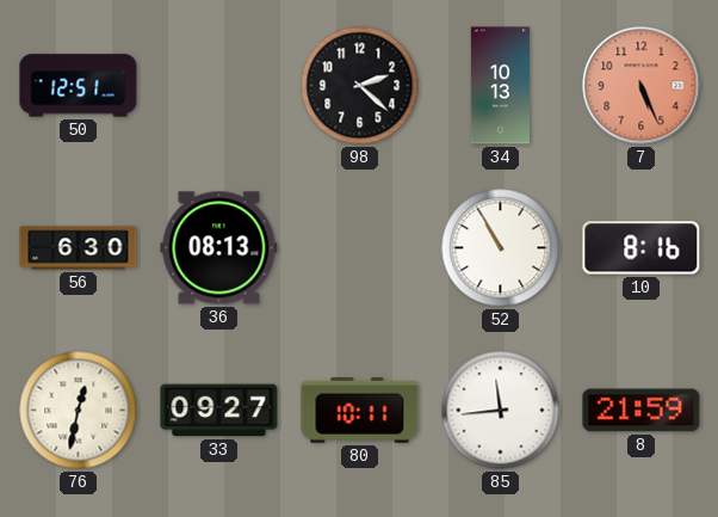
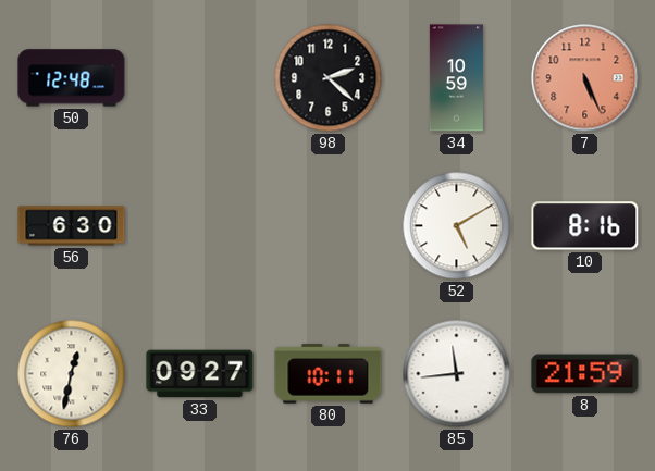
50: 12:51 -> 12:48 (72, 78)
34: 10:13 -> 10:59 (456, 78)
36: 08:13 -> none (219, 248)
52: 10:55 -> 5:10 (457, 226)
